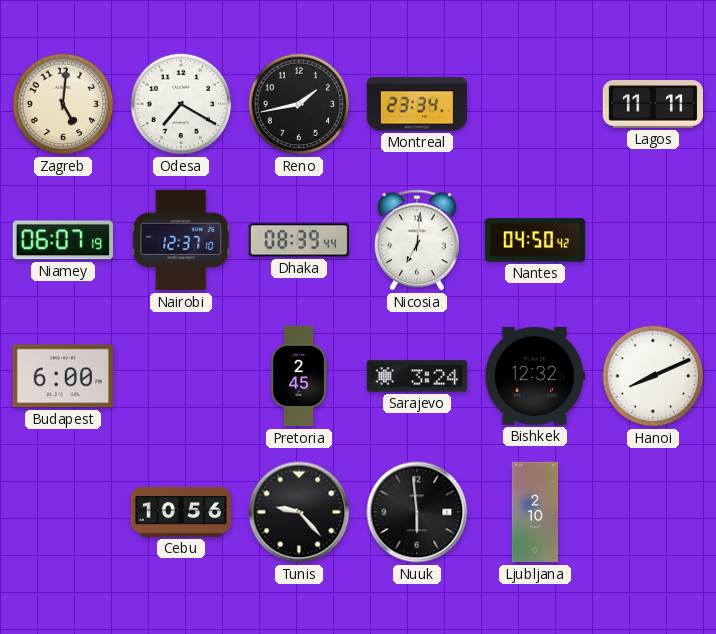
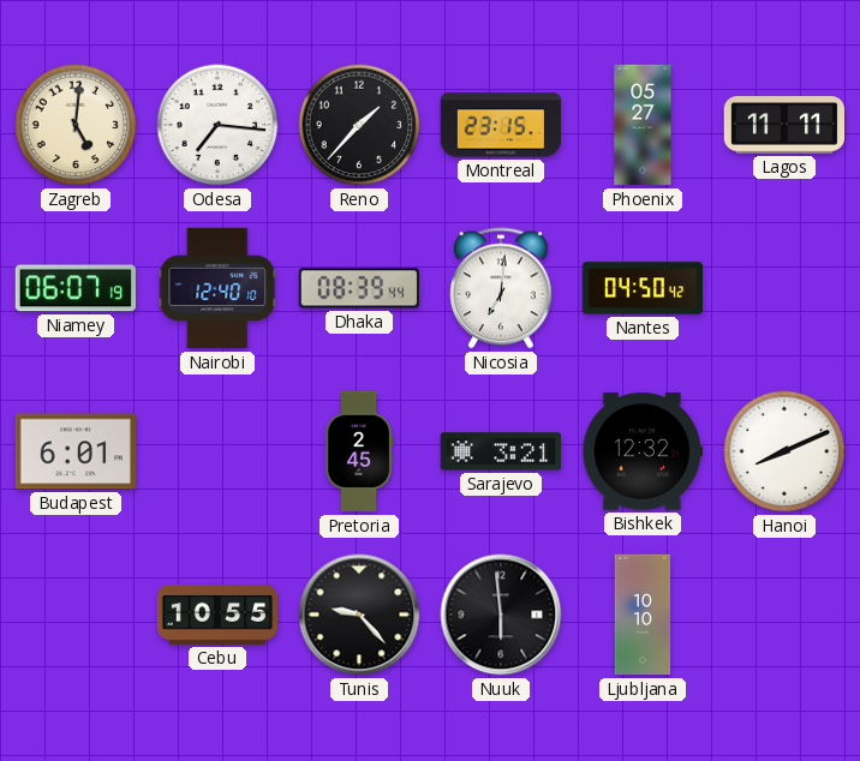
Odesa: 7:20 -> 7:16 (217, 125)
Reno: 1:43 -> 1:37 (359, 125)
Montreal: 23:34 -> 23:15 (501, 125)
Phoenix: none -> 05:27 (643, 125)
Nairobi: 12:37 -> 12:40 (217, 288)
Budapest: 6:00 -> 6:01 (74, 451)
Sarajevo: 3:24 -> 3:21 (501, 451)
Cebu: 10:56 -> 10:55 (217, 616)
Ljubljana: 2:10 -> 10:10 (643, 615)
